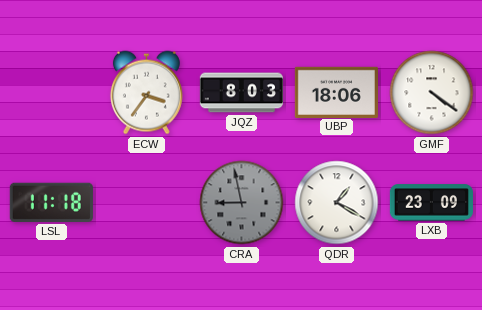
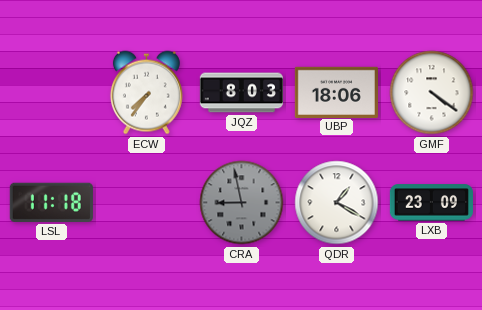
ECW: 3:36 -> 7:36 (146, 93)
